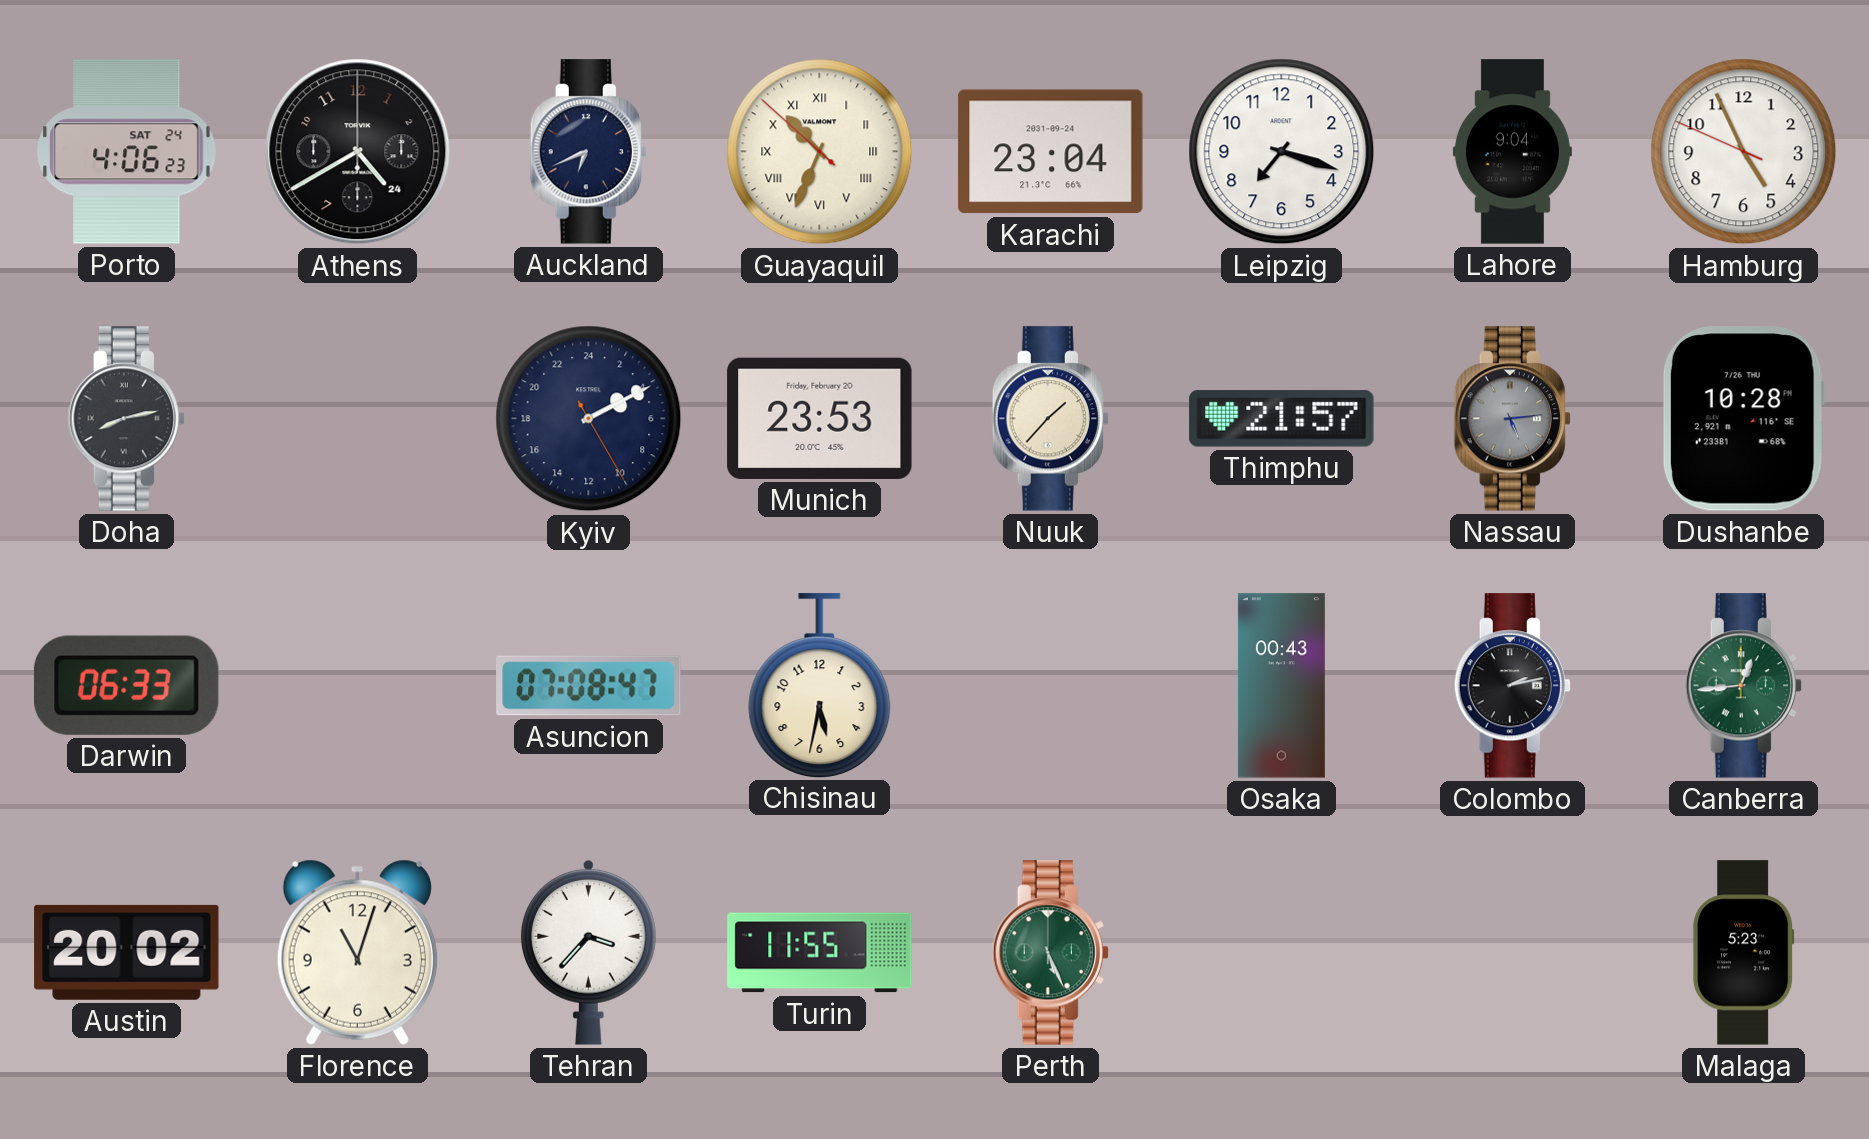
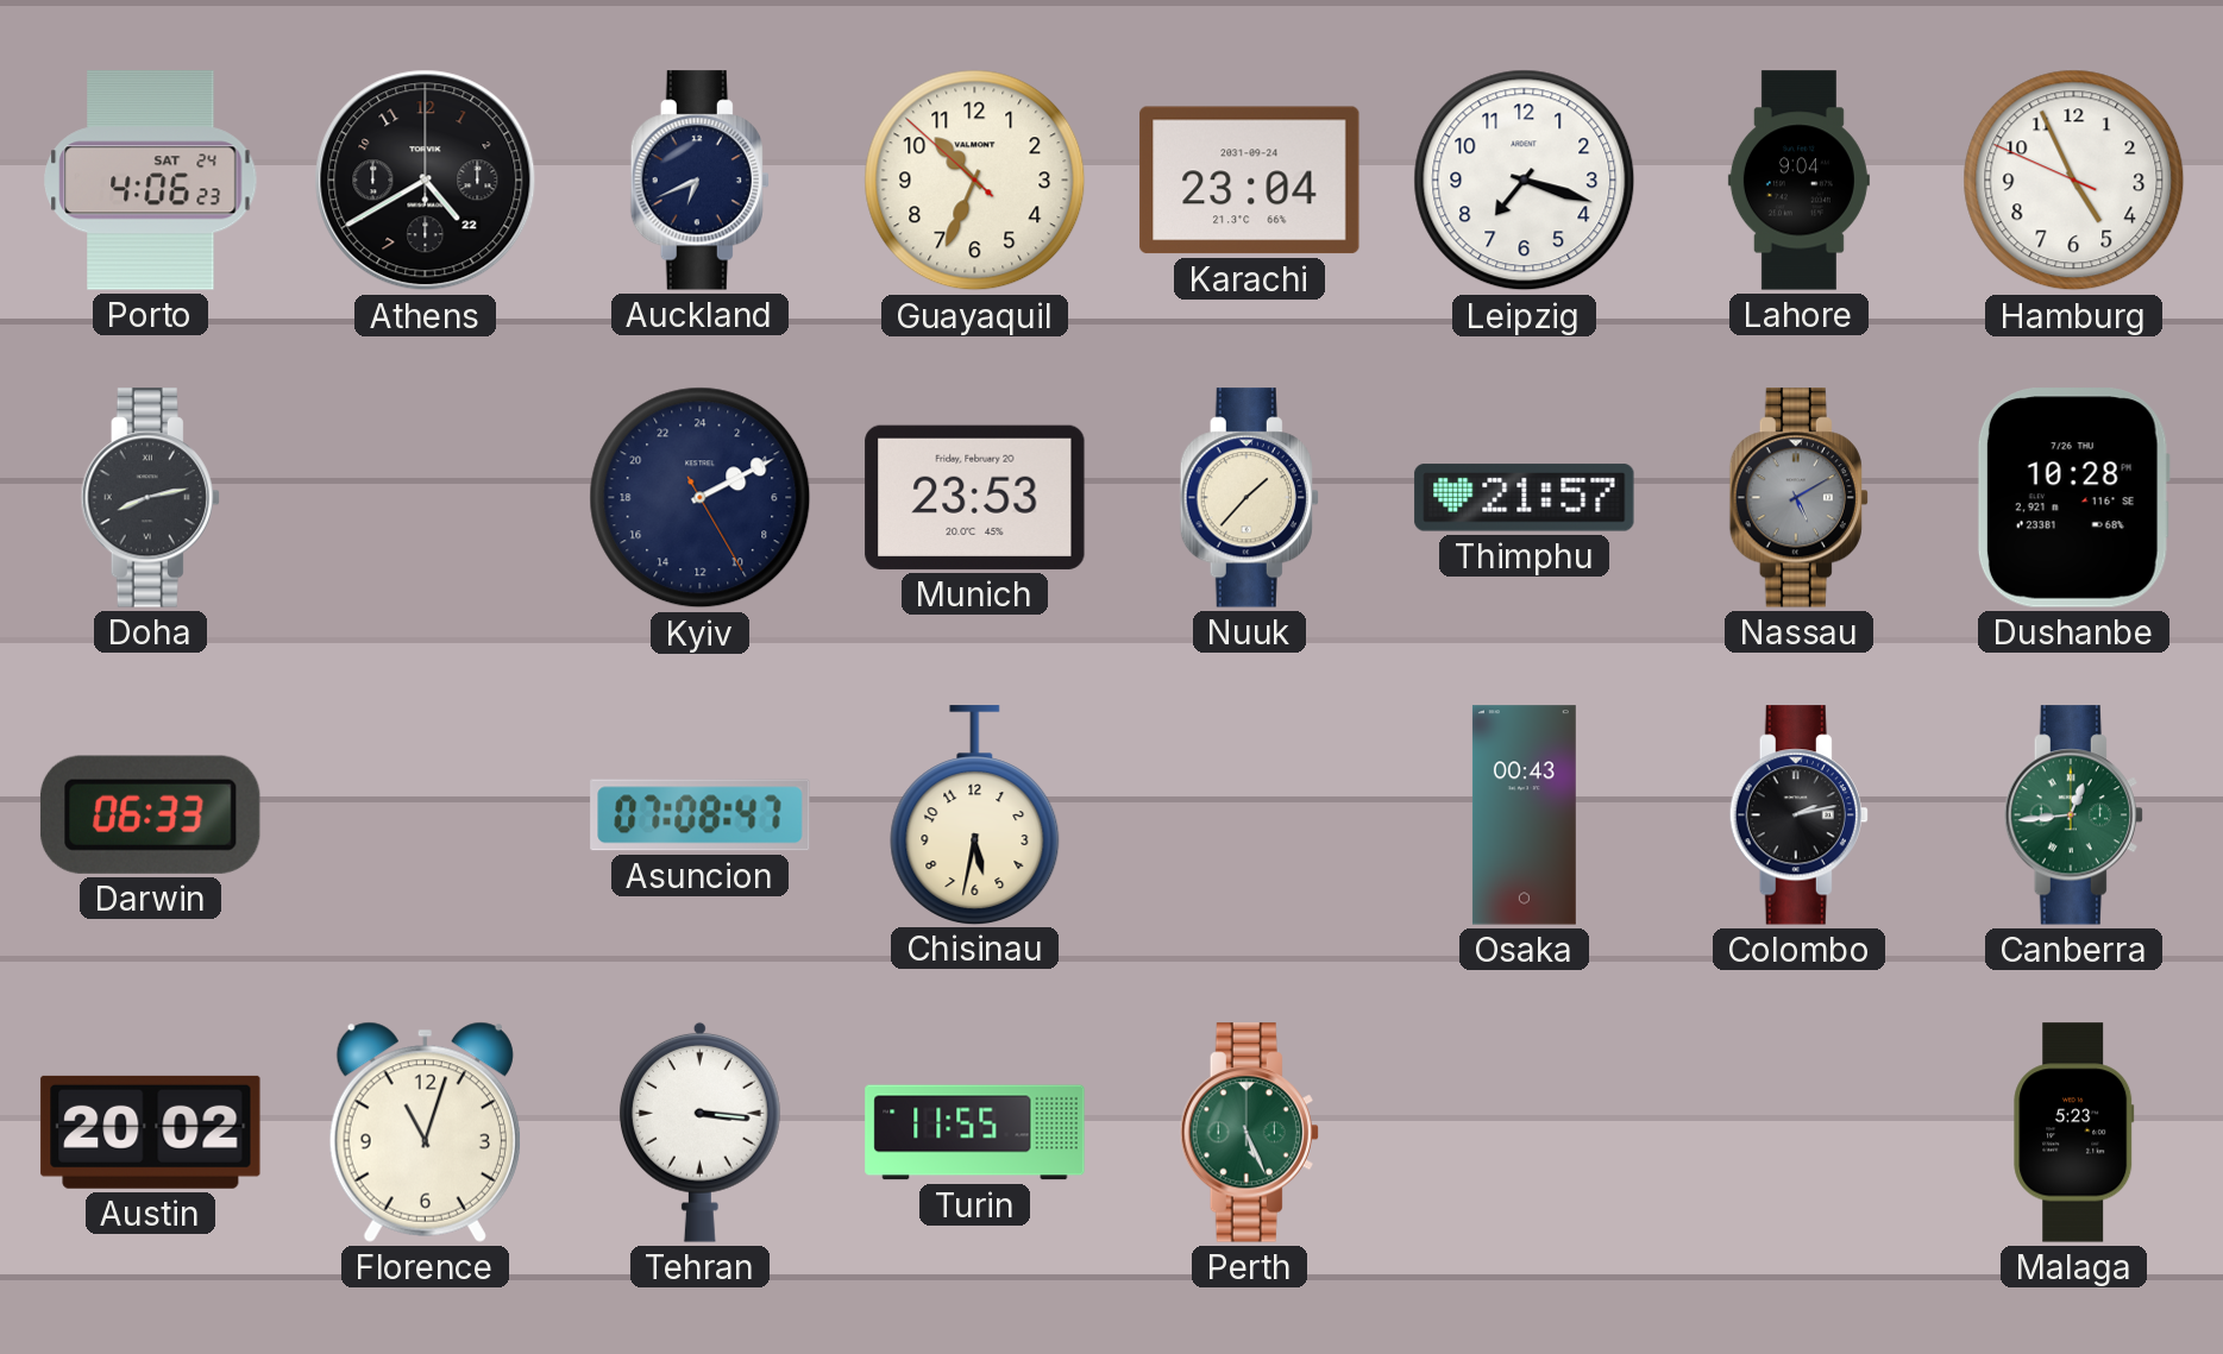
Athens date: 24 -> 22 (426, 181)
Guayaquil numerals: Roman -> Arabic (975, 181)
Nassau: 5:14 -> 5:10 (1798, 498)
Tehran: 3:37 -> 3:16 (699, 1132)
